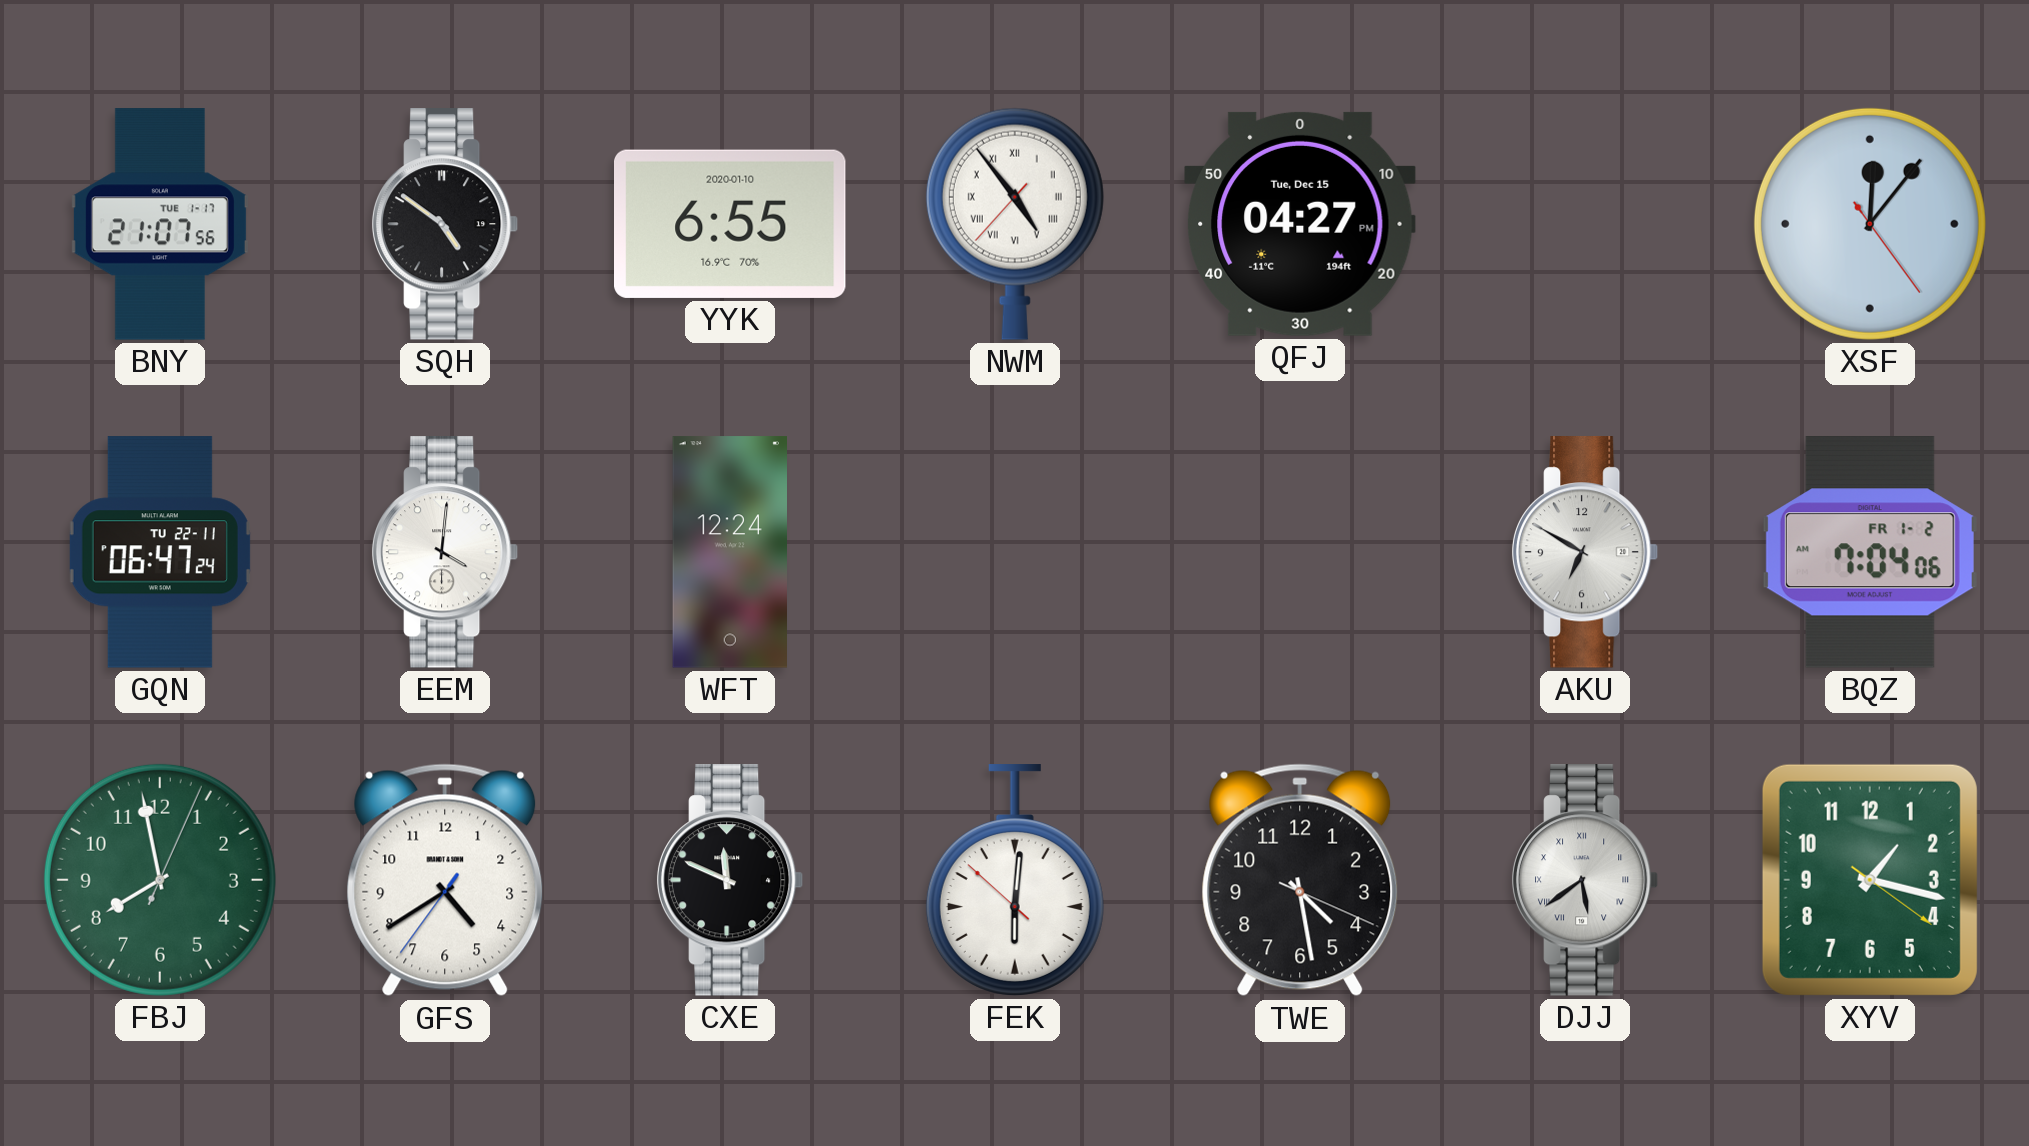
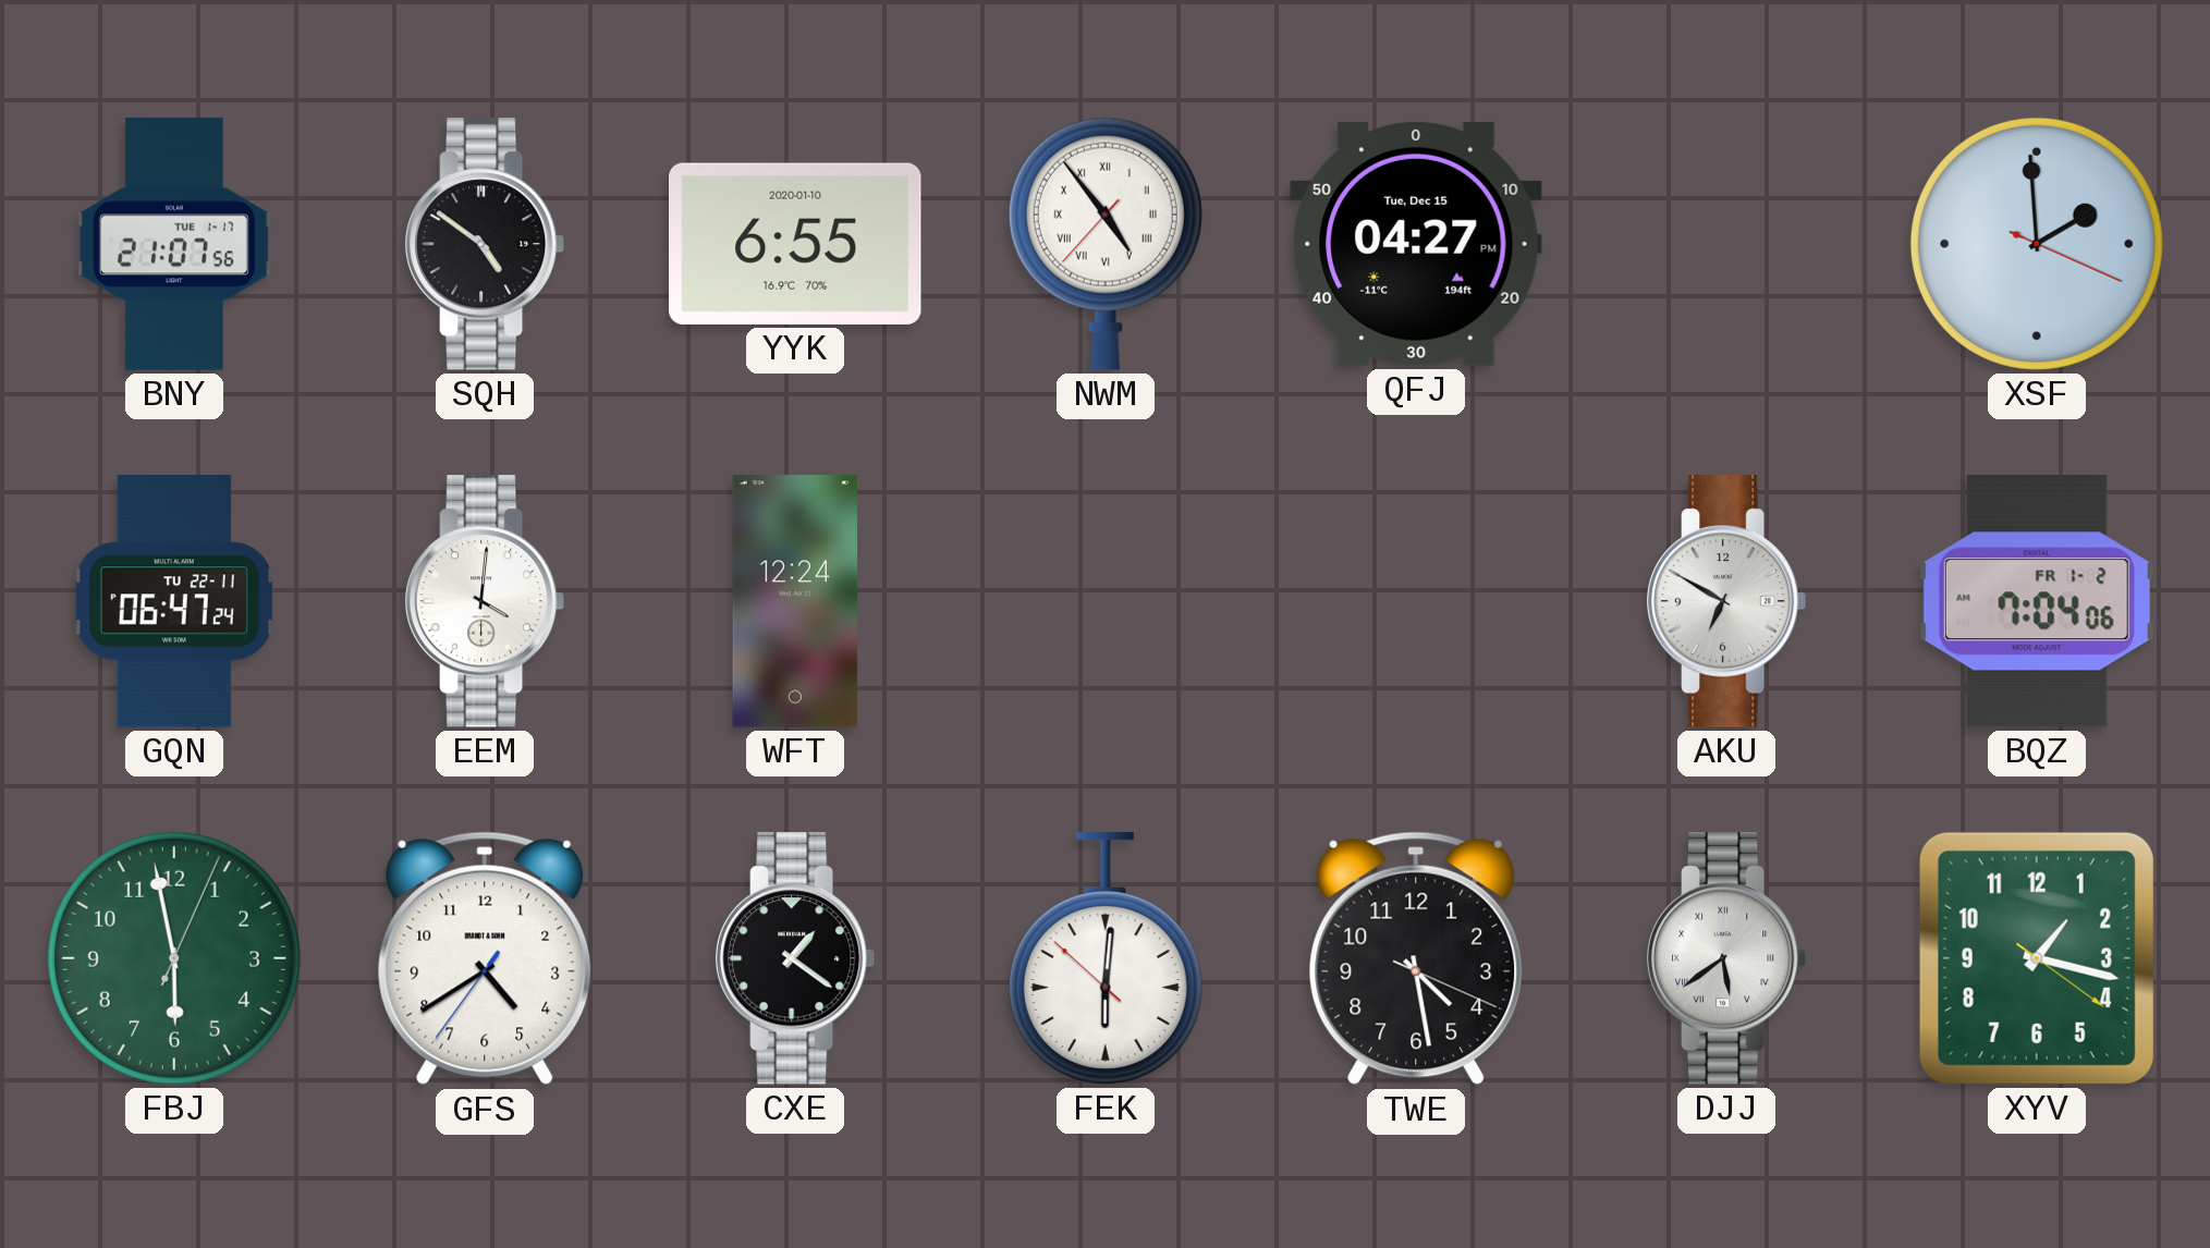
XSF: 12:06 -> 1:59 (2037, 244)
FBJ: 7:58 -> 5:58 (174, 958)
CXE: 11:49 -> 1:21 (795, 958)
